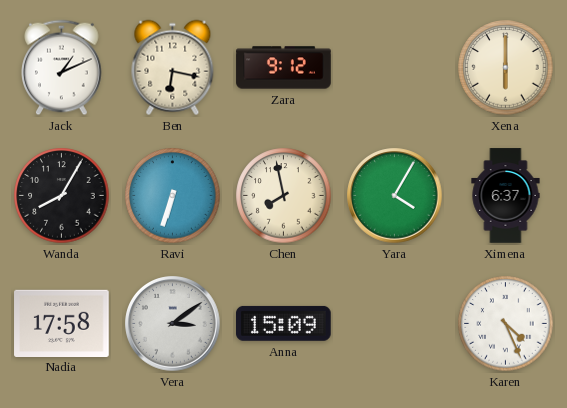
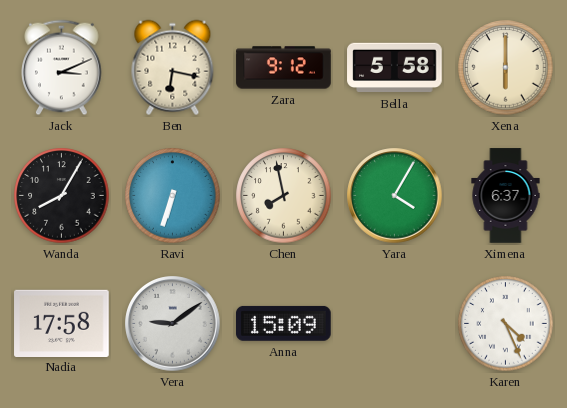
Jack: 1:11 -> 3:11 (62, 68)
Bella: none -> 5:58 (395, 68)
Vera: 3:09 -> 9:09 (173, 324)
